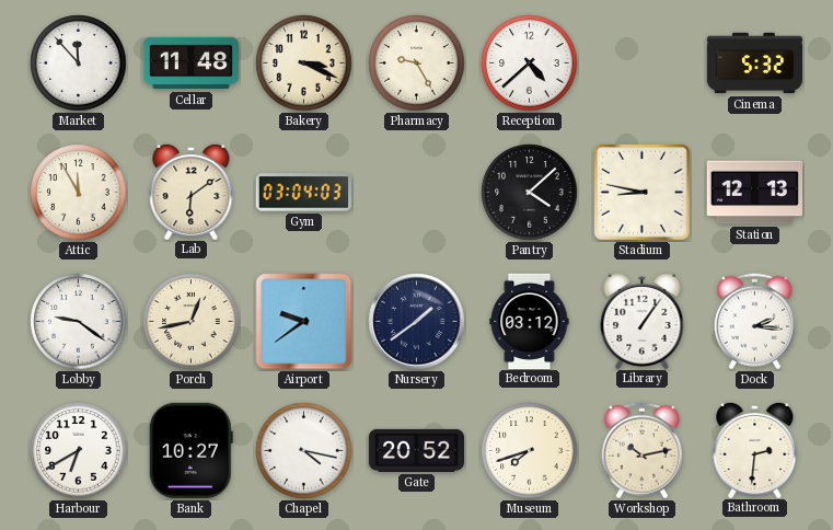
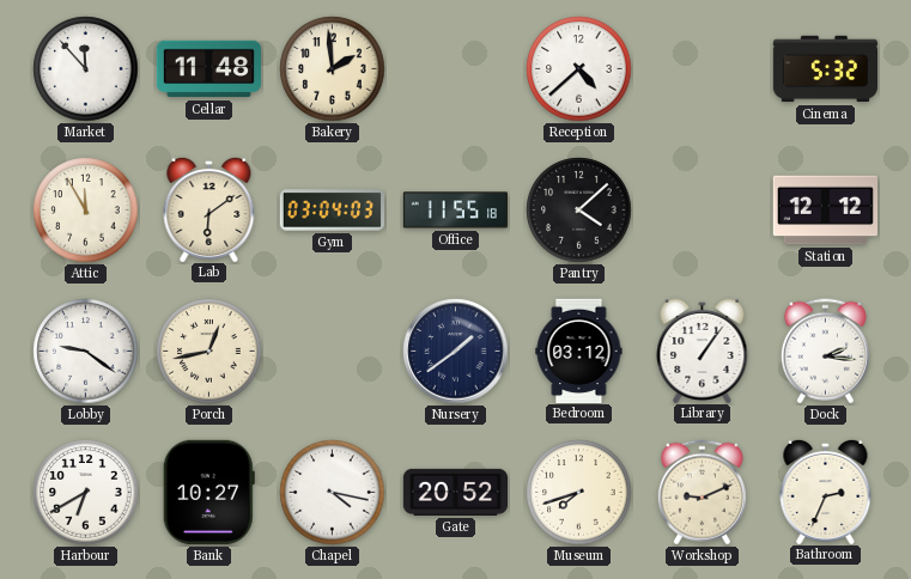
Bakery: 3:19 -> 1:59 (333, 69)
Pharmacy: 9:25 -> none (417, 64)
Office: none -> 11:55 (455, 211)
Stadium: 8:47 -> none (641, 192)
Station: 12:13 -> 12:12 (825, 211)
Airport: 9:39 -> none (304, 322)
Workshop: 10:13 -> 9:11 (702, 493)
Bathroom: 2:31 -> 2:34 (826, 490)
